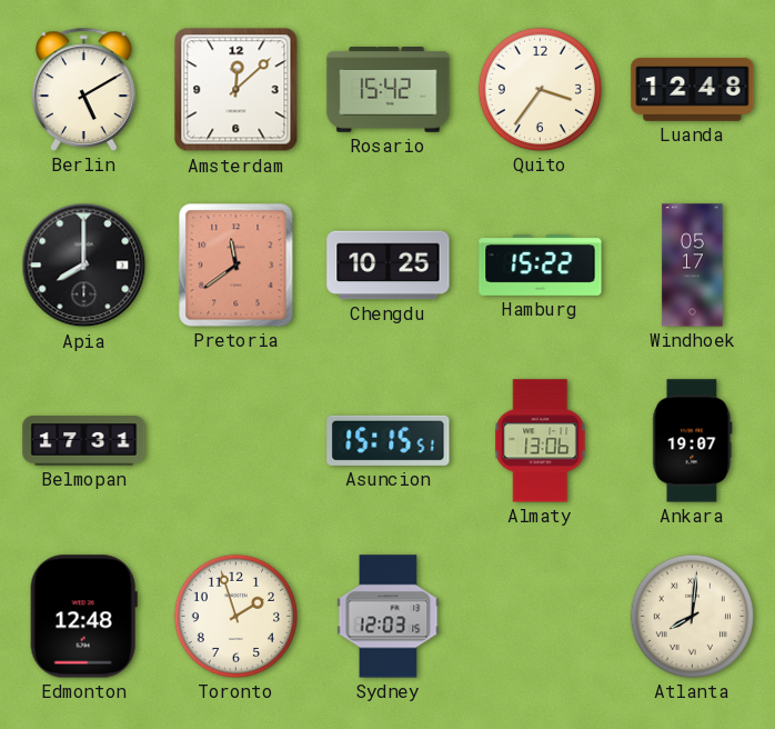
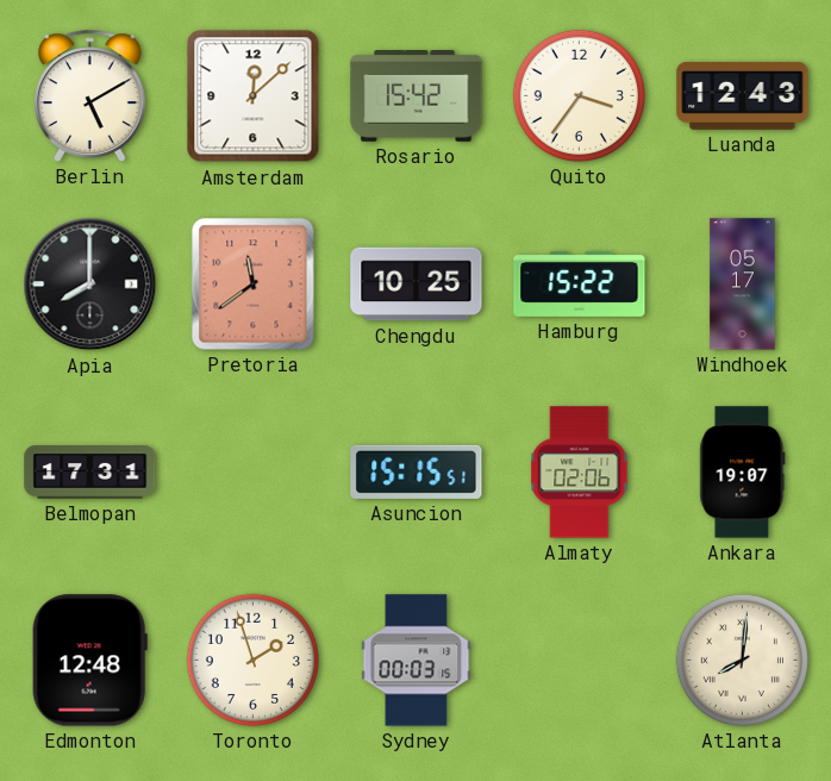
Luanda: 12:48 -> 12:43 (743, 95)
Almaty: 13:06 -> 02:06 (580, 473)
Sydney: 12:03 -> 00:03 (417, 661)
